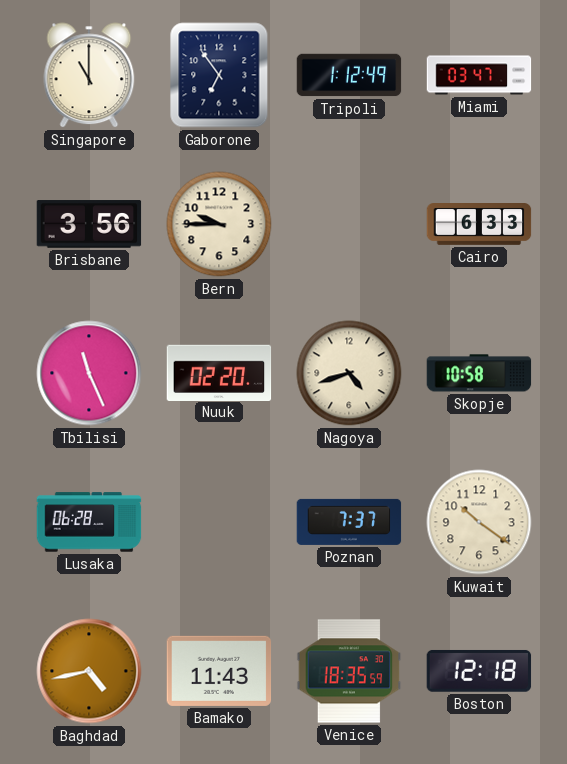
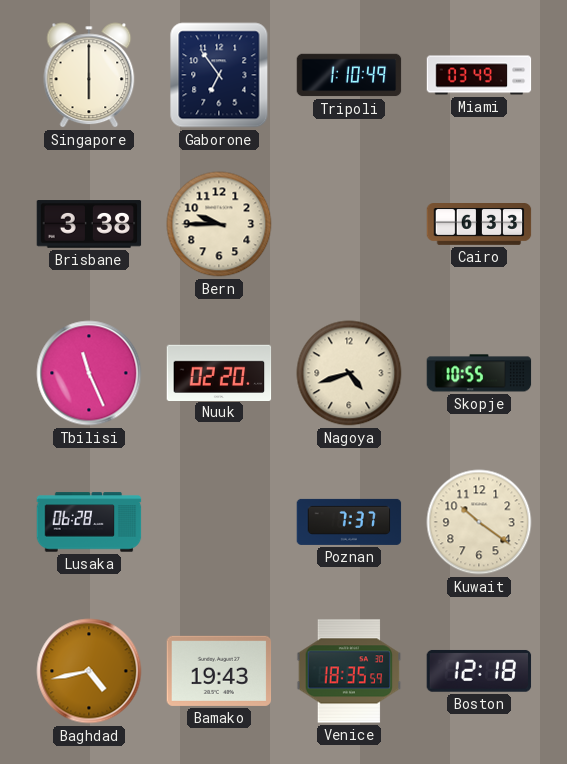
Singapore: 11:00 -> 6:00 (89, 75)
Tripoli: 1:12 -> 1:10 (349, 75)
Miami: 03:47 -> 03:49 (479, 75)
Brisbane: 3:56 -> 3:38 (89, 224)
Skopje: 10:58 -> 10:55 (479, 373)
Bamako: 11:43 -> 19:43 (219, 671)
